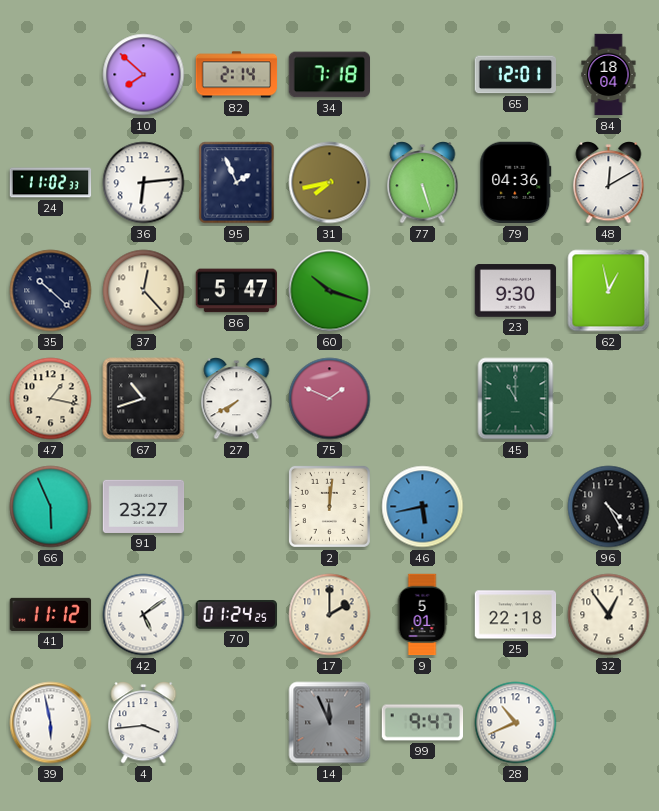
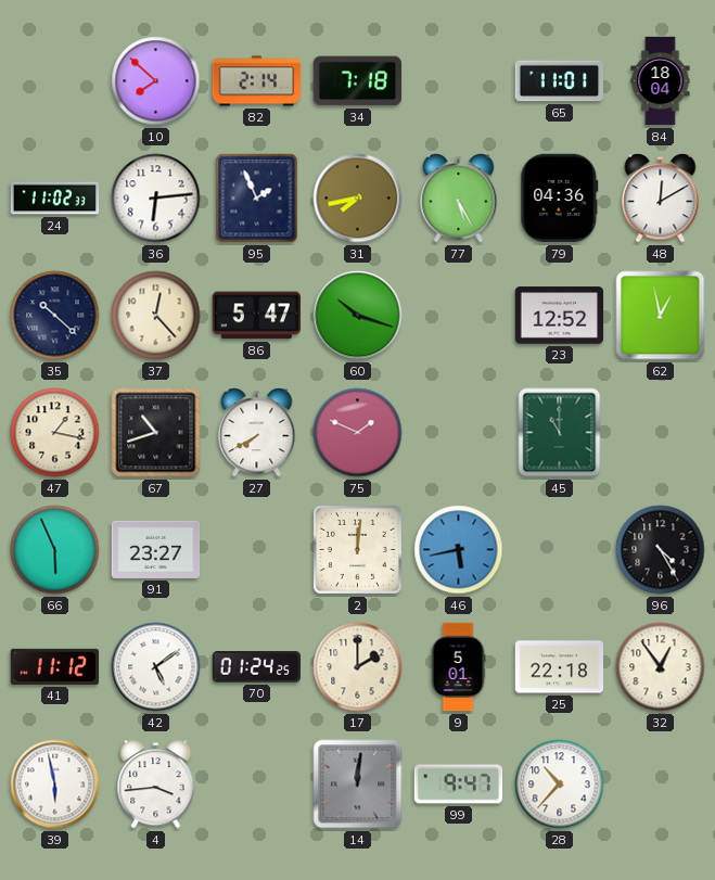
65: 12:01 -> 11:01 (559, 81)
77: 5:27 -> 5:25 (459, 199)
23: 9:30 -> 12:52 (560, 316)
14: 11:56 -> 12:01 (358, 785)
28: 10:41 -> 10:37 (560, 785)
